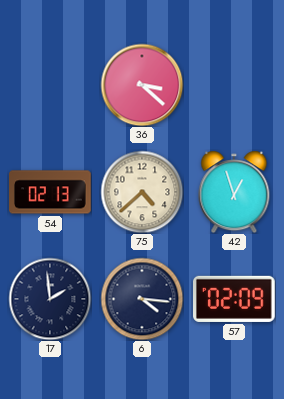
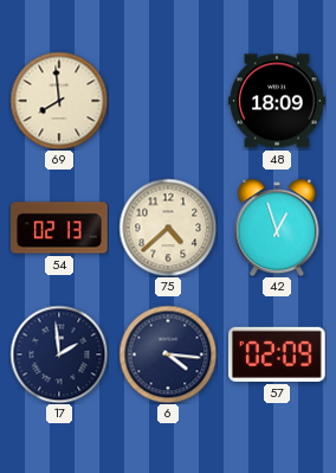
69: none -> 7:59 (59, 101)
36: 3:22 -> none (142, 85)
48: none -> 18:09 (277, 101)
